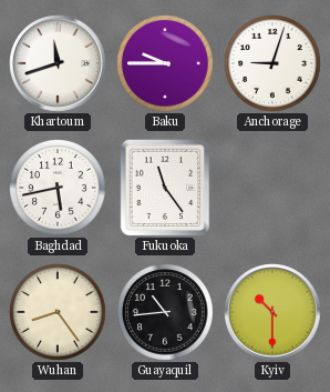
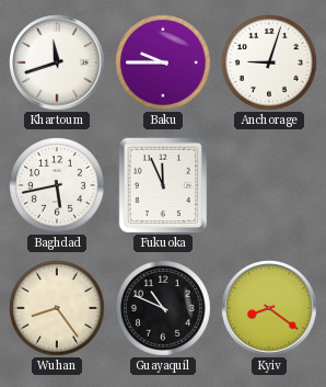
Fukuoka: 11:24 -> 11:56 (163, 185)
Guayaquil: 10:44 -> 10:49 (163, 308)
Kyiv: 10:30 -> 8:21 (269, 308)
